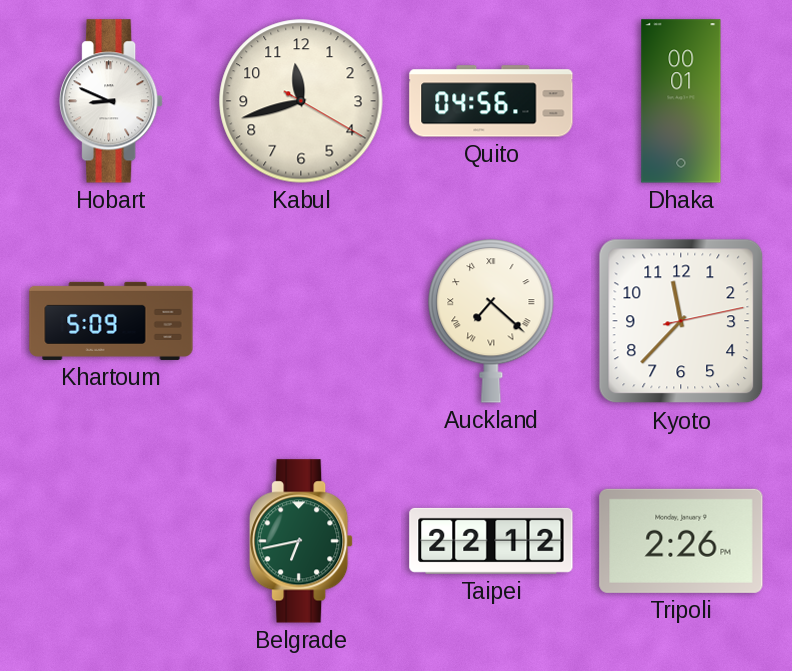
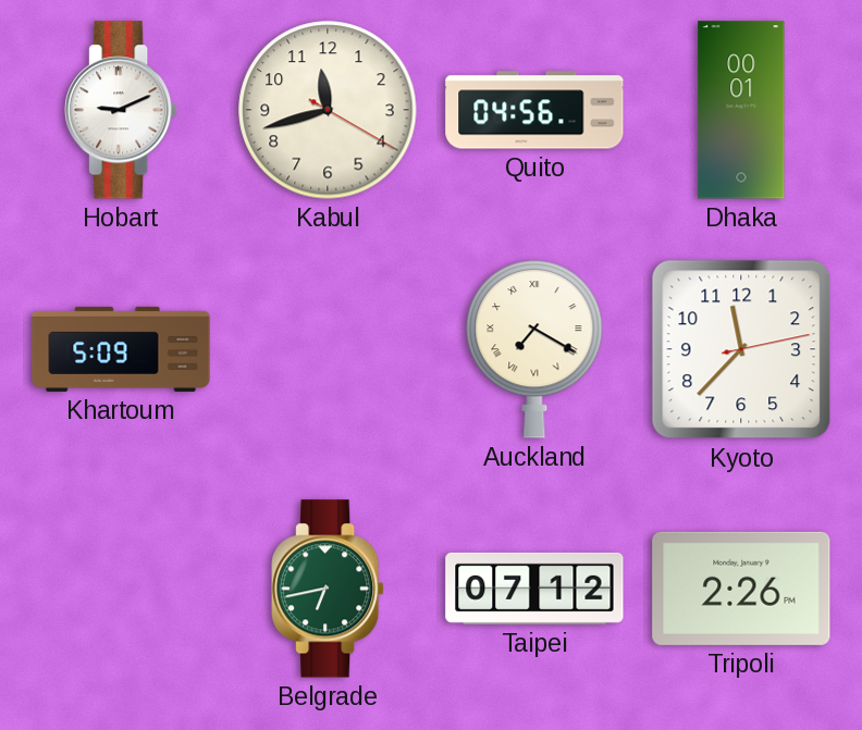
Hobart: 8:49 -> 9:11 (122, 110)
Auckland: 7:22 -> 7:20 (534, 349)
Taipei: 22:12 -> 07:12 (534, 589)
